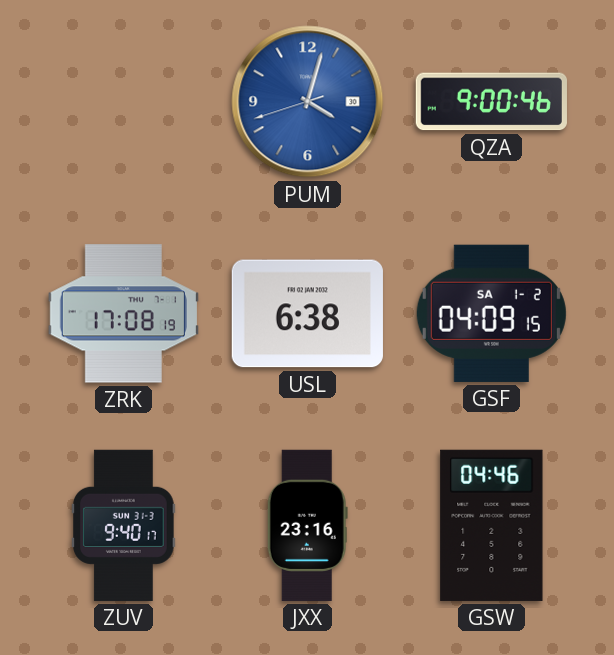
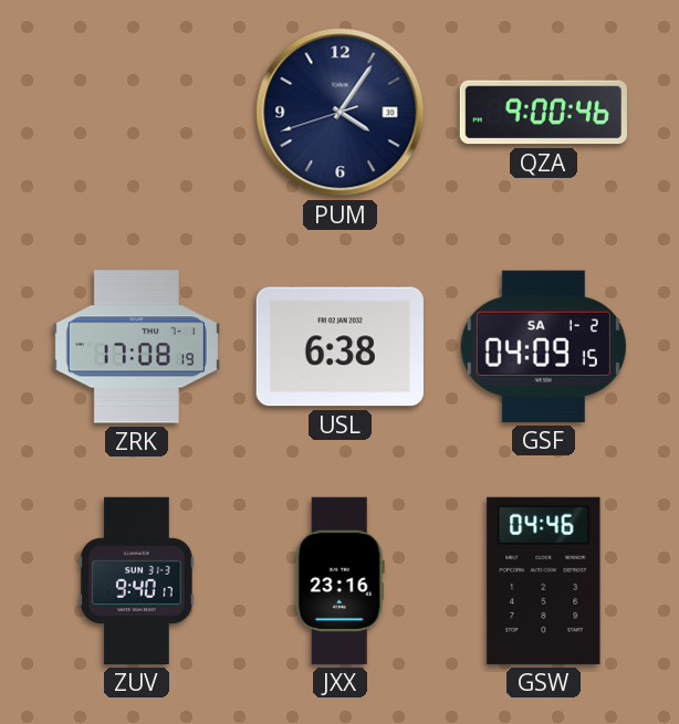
PUM: 4:02 -> 4:05 (341, 113)
PUM dial: blue -> navy (341, 113)
